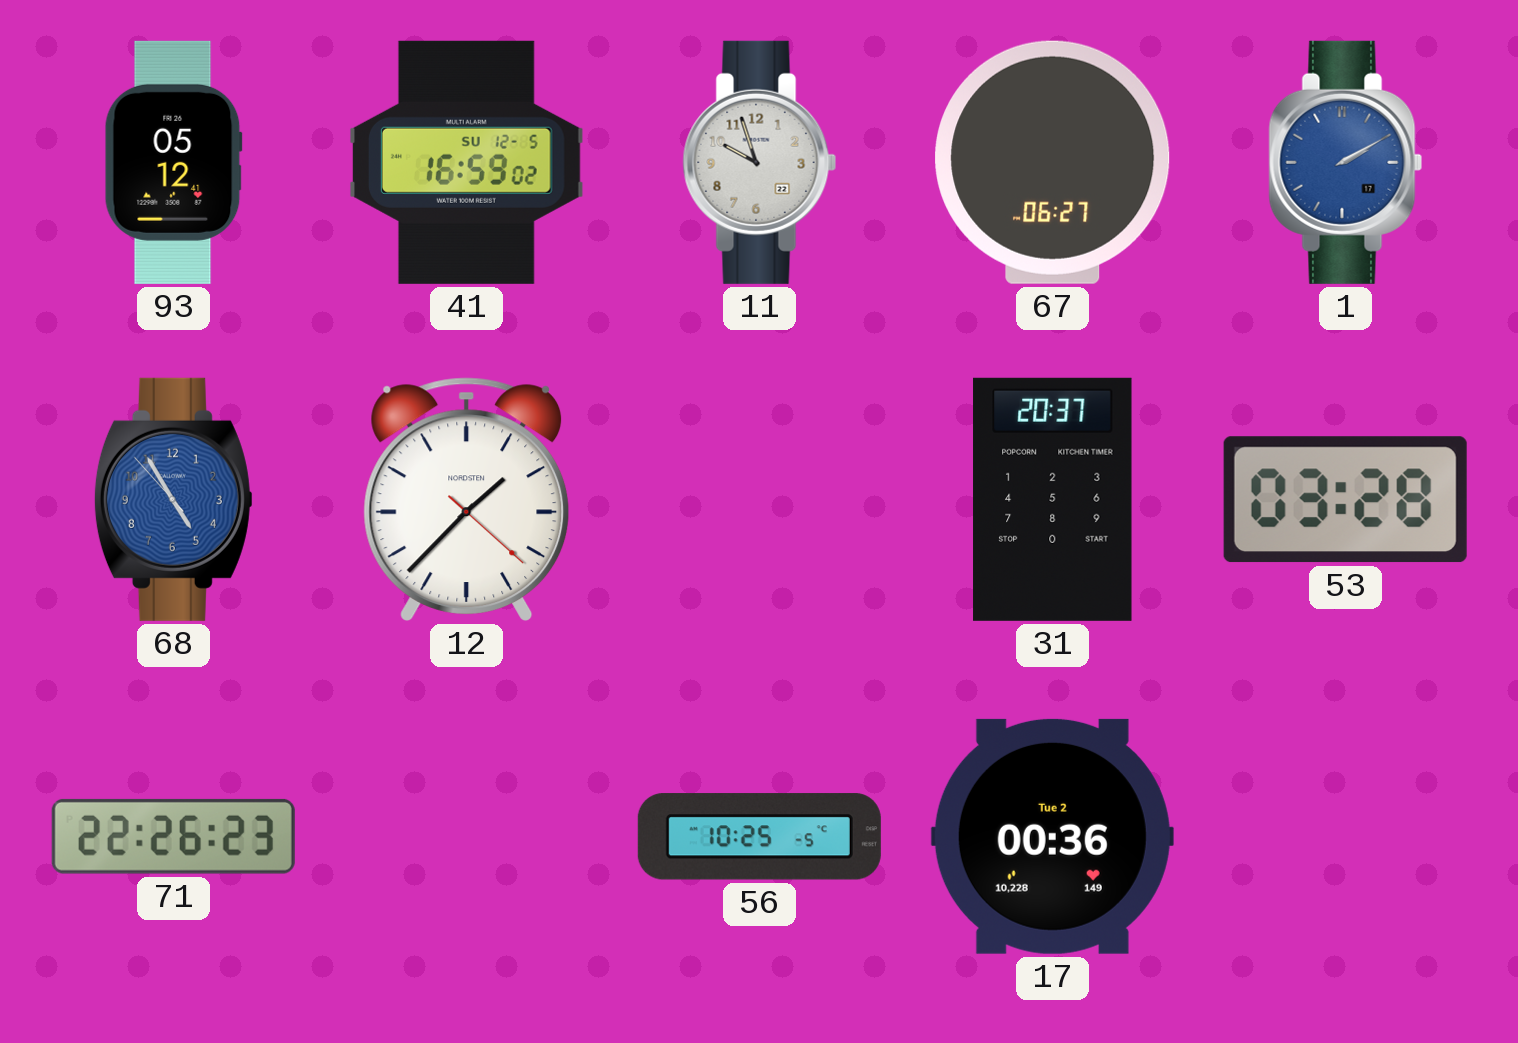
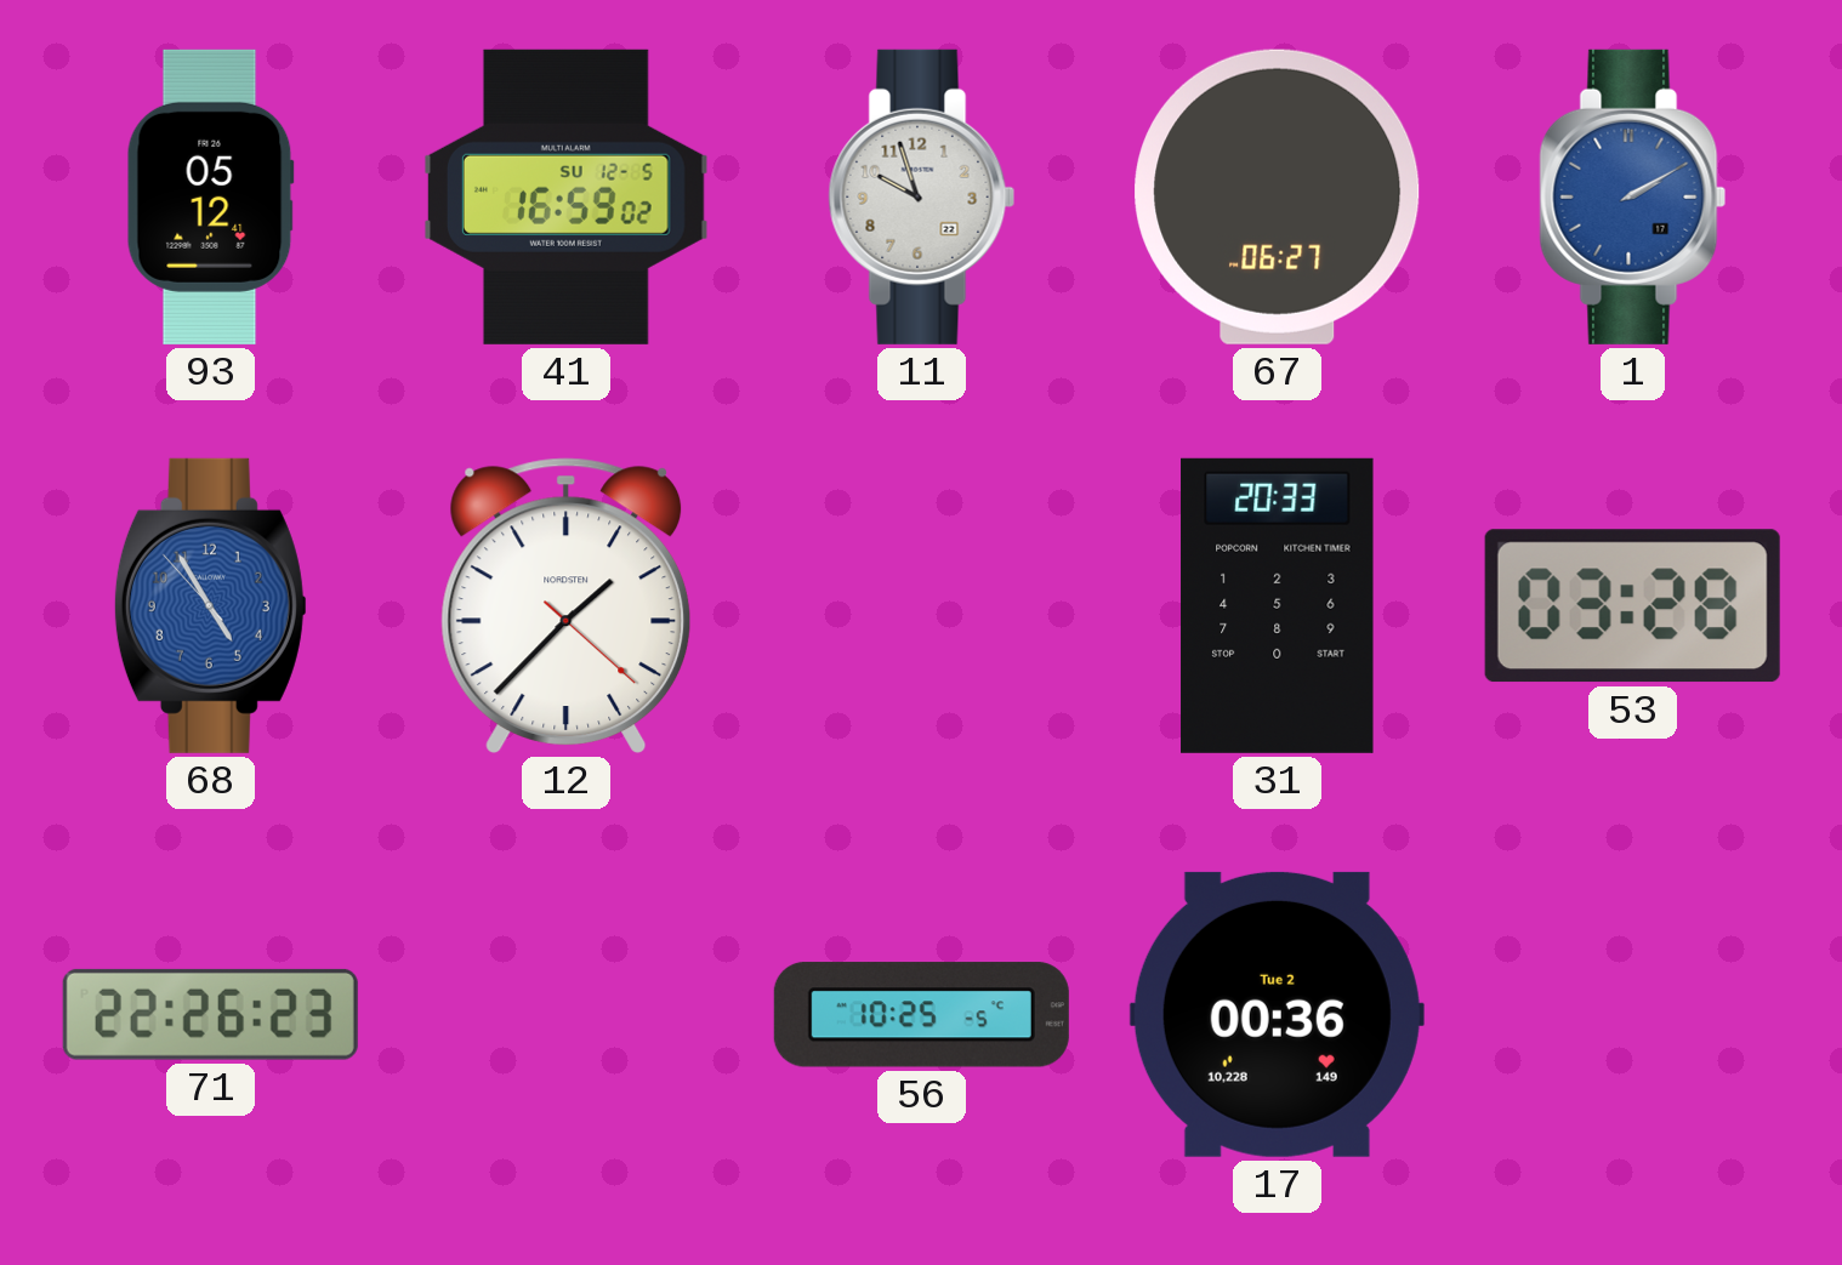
31: 20:37 -> 20:33 (1278, 605)
